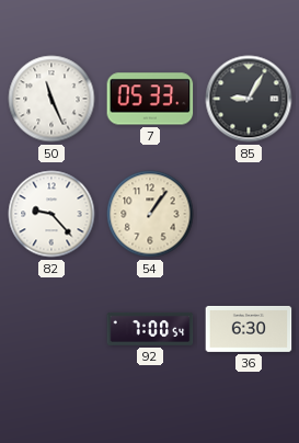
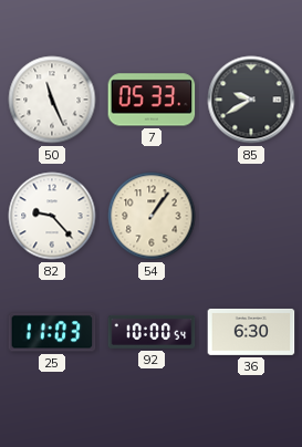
85: 9:05 -> 9:40 (251, 100)
25: none -> 11:03 (52, 332)
92: 7:00 -> 10:00 (152, 332)
